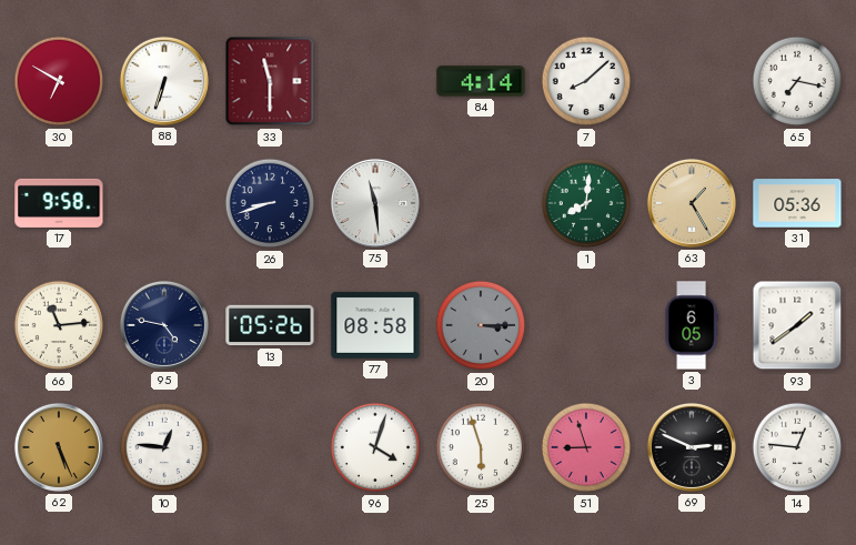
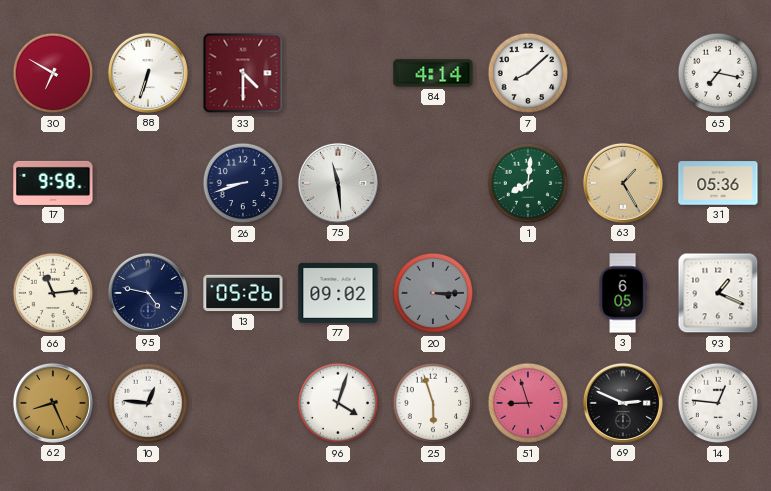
33: 11:30 -> 4:30 (243, 73)
77: 08:58 -> 09:02 (338, 293)
93: 1:39 -> 1:19 (718, 293)
62: 5:26 -> 8:26 (53, 403)
